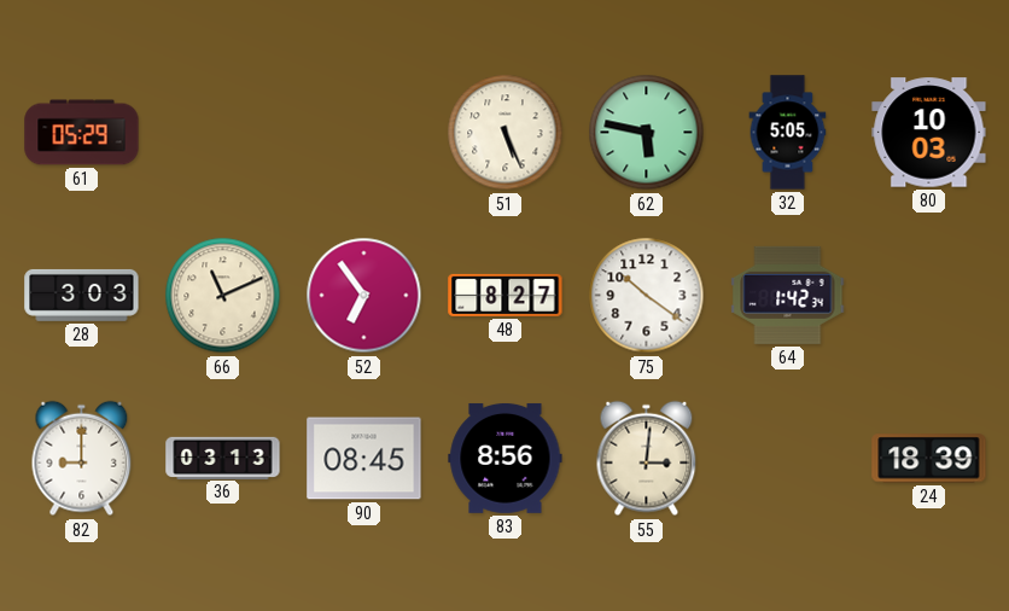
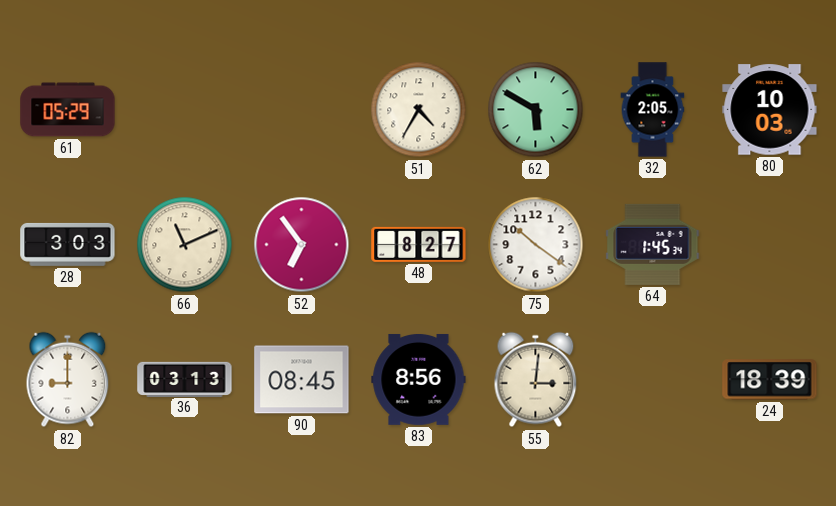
51: 5:26 -> 4:35 (419, 110)
62: 5:47 -> 5:50 (536, 110)
32: 5:05 -> 2:05 (653, 110)
64: 1:42 -> 1:45 (653, 244)
